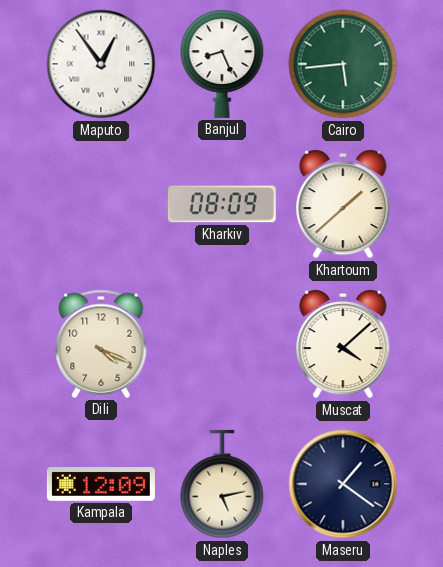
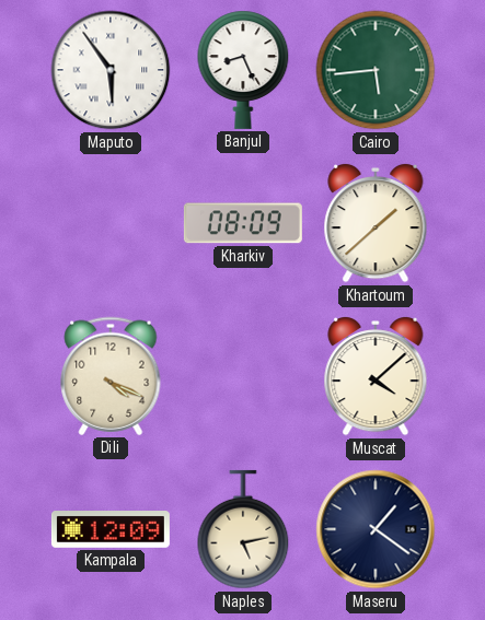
Maputo: 12:54 -> 5:54 (111, 70)
